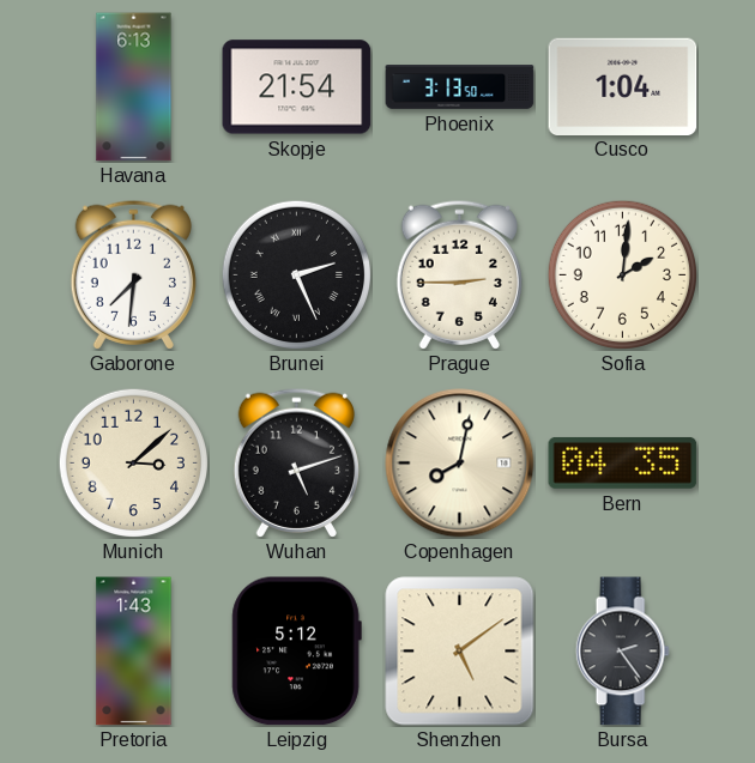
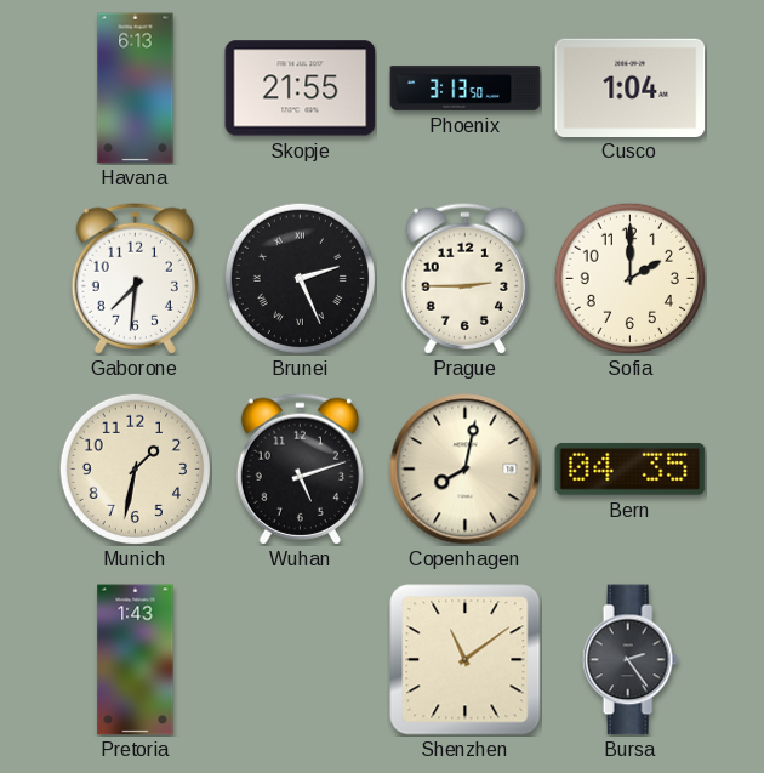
Skopje: 21:54 -> 21:55 (301, 89)
Sofia: 2:01 -> 2:00 (629, 278)
Munich: 3:08 -> 1:32 (135, 468)
Leipzig: 5:12 -> none (296, 652)
Shenzhen: 5:09 -> 11:09 (466, 660)
